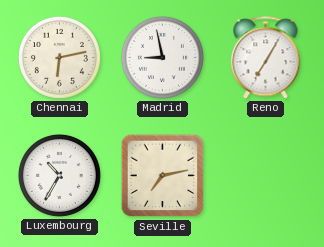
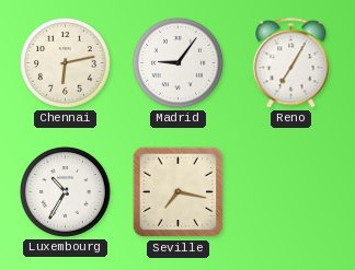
Madrid: 8:58 -> 9:06 (177, 62)
Seville: 7:13 -> 7:17 (179, 192)
